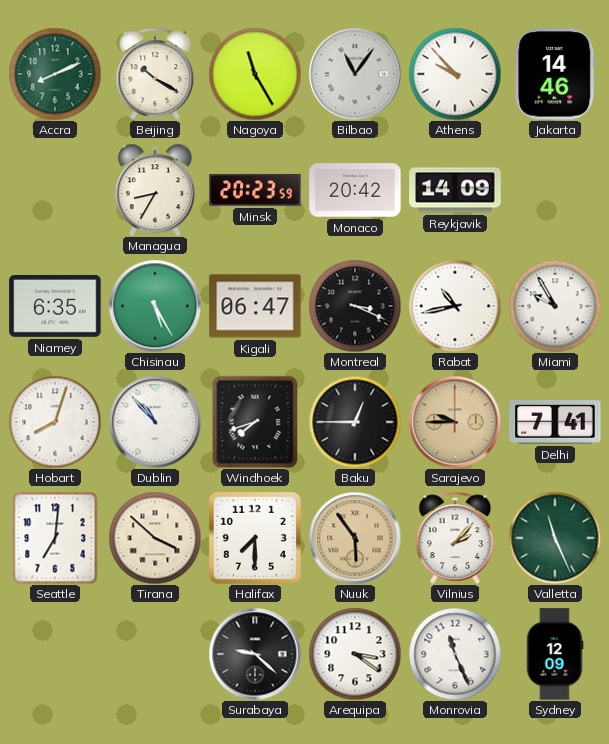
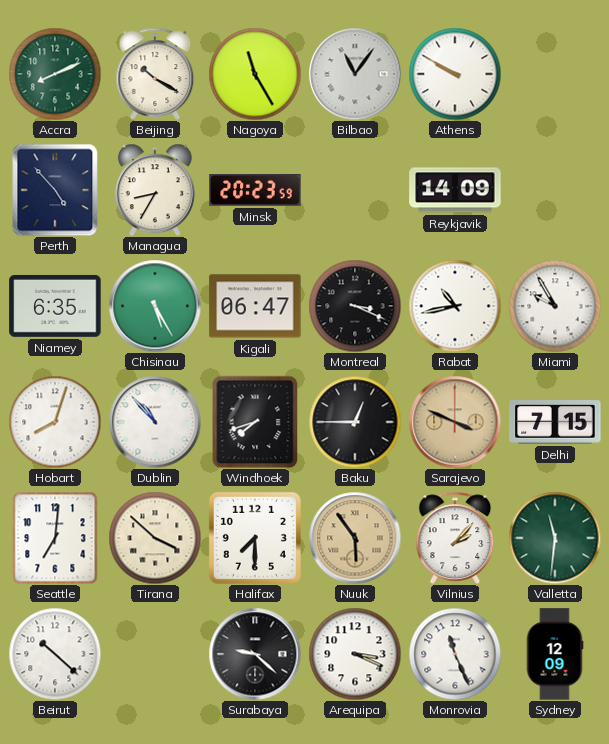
Athens: 9:53 -> 9:50 (455, 74)
Jakarta: 14:46 -> none (555, 74)
Perth: none -> 4:53 (55, 190)
Monaco: 20:42 -> none (355, 190)
Sarajevo: 9:45 -> 3:49 (455, 422)
Delhi: 7:41 -> 7:15 (555, 422)
Valletta: 11:26 -> 11:31 (555, 538)
Beirut: none -> 10:22 (55, 654)
Arequipa: 3:21 -> 3:19 (355, 654)
